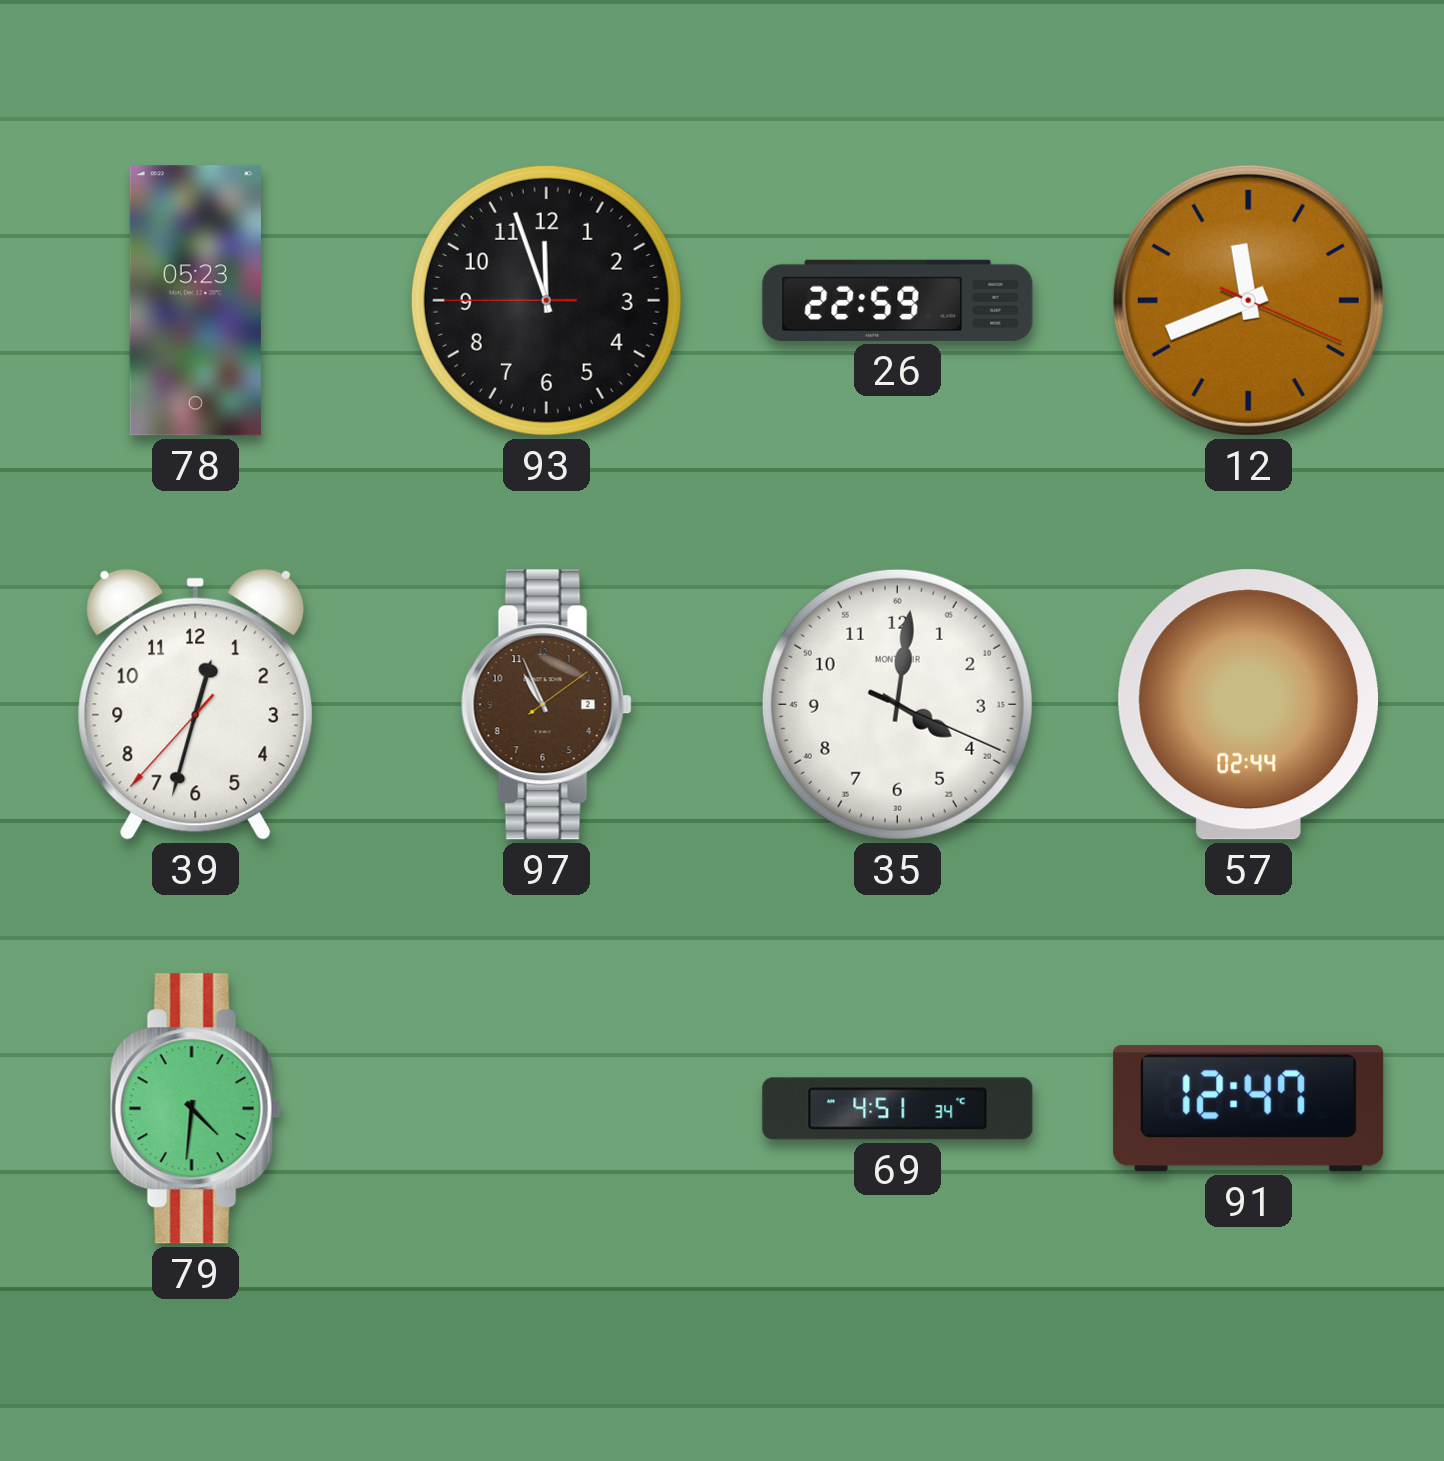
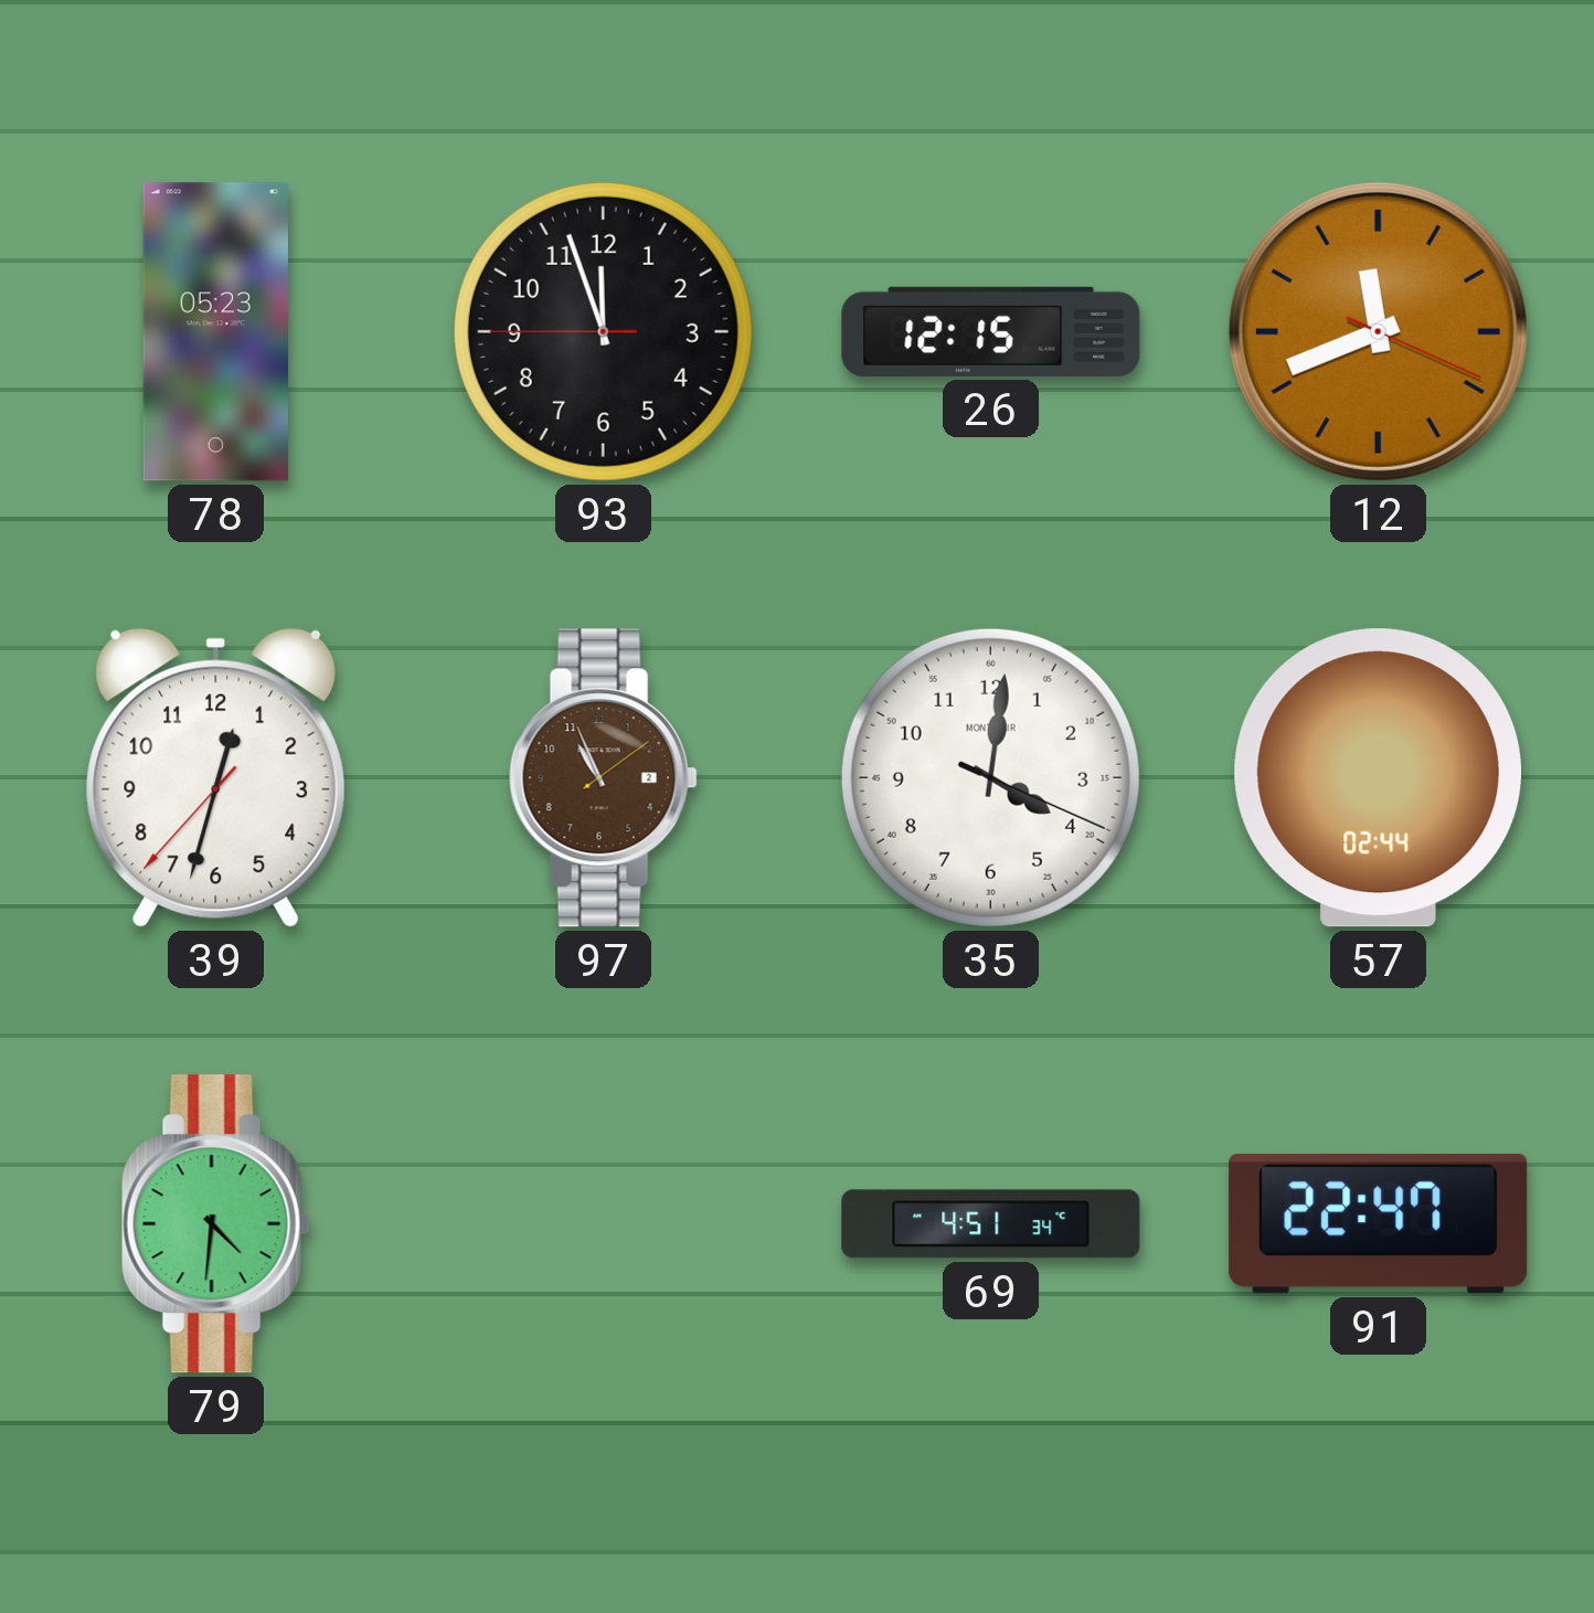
26: 22:59 -> 12:15 (991, 331)
91: 12:47 -> 22:47 (1379, 1224)
